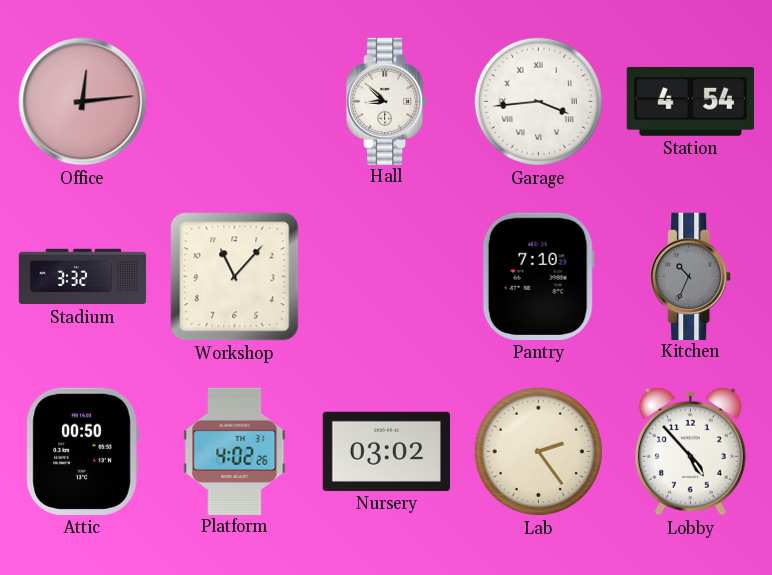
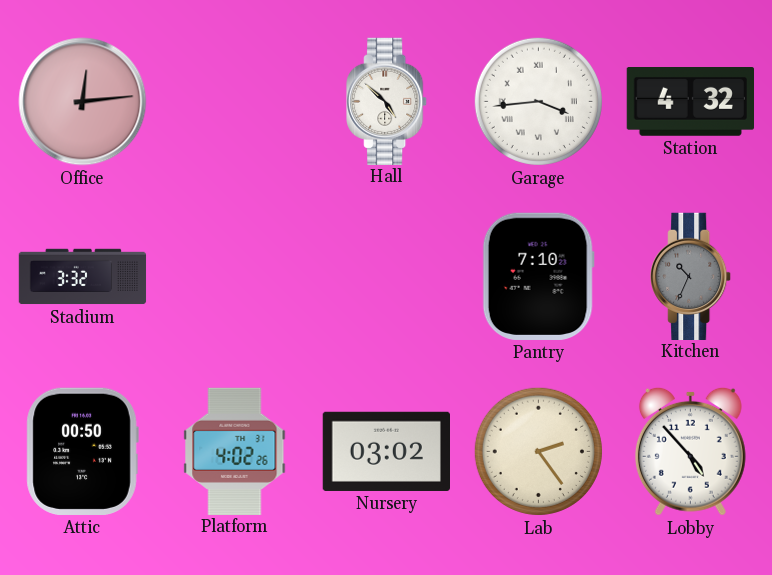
Hall: 8:52 -> 4:52 (387, 101)
Station: 4:54 -> 4:32 (690, 102)
Workshop: 11:07 -> none (235, 277)
